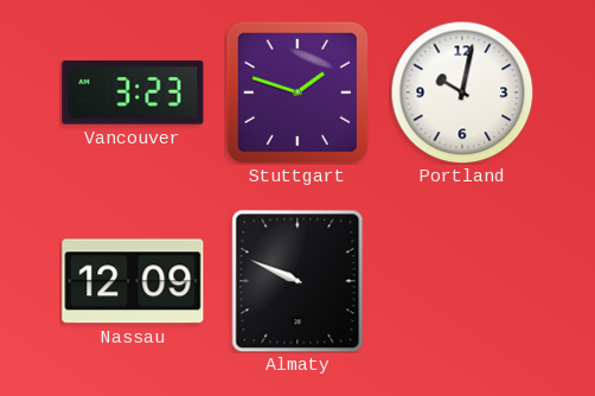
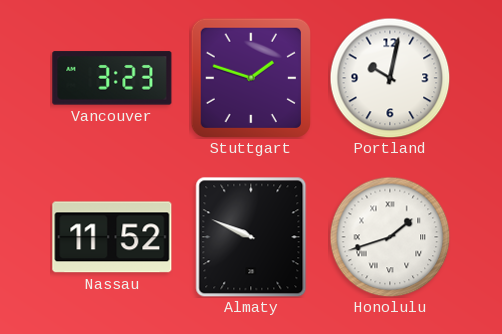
Nassau: 12:09 -> 11:52 (112, 237)
Honolulu: none -> 1:42 (390, 237)
